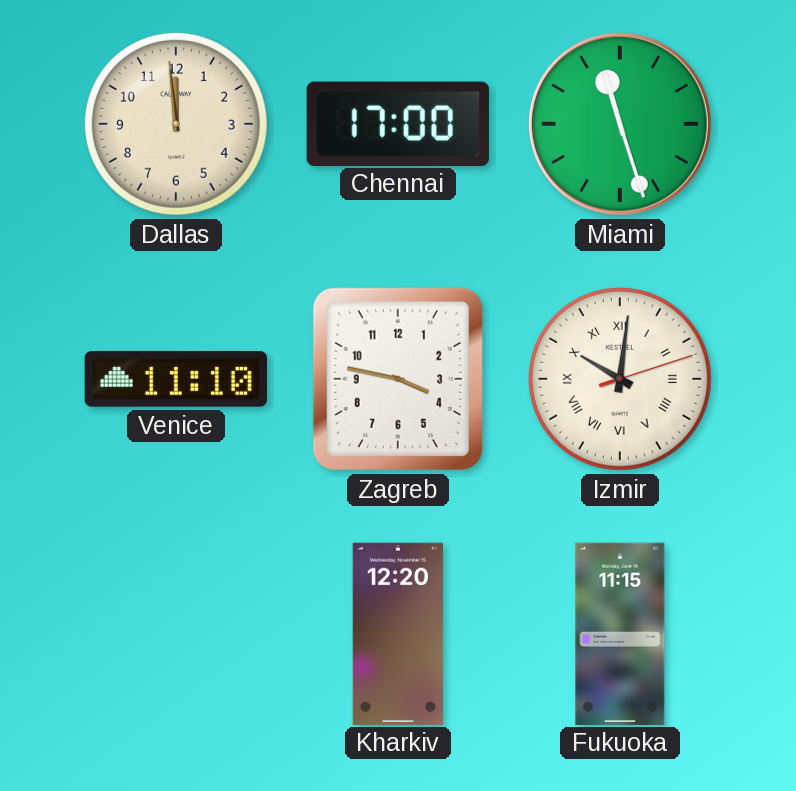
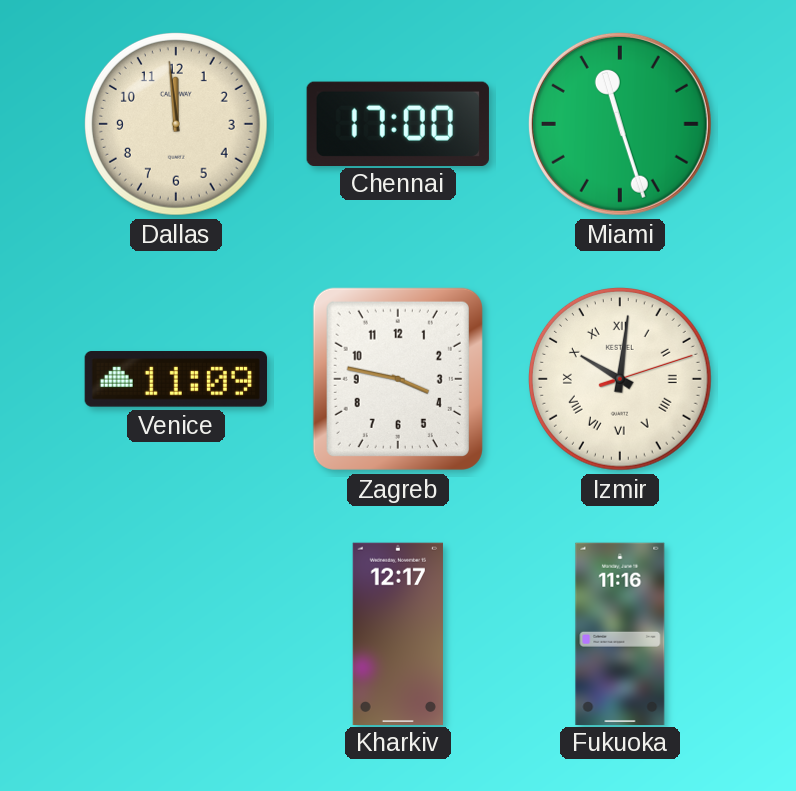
Venice: 11:10 -> 11:09 (175, 379)
Kharkiv: 12:20 -> 12:17 (398, 633)
Fukuoka: 11:15 -> 11:16 (620, 633)
